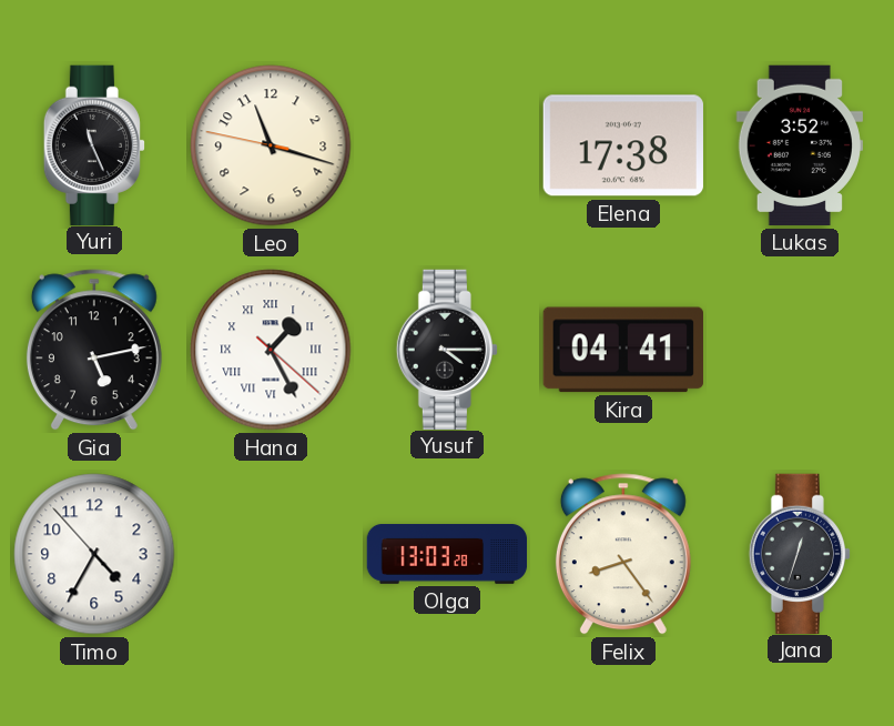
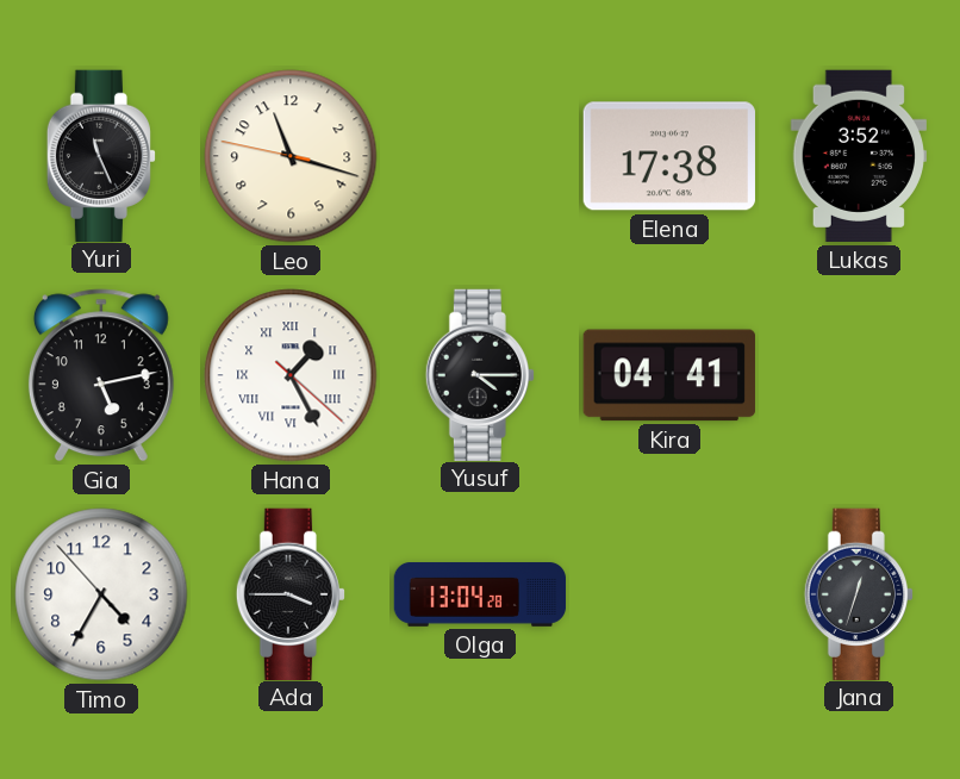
Ada: none -> 3:45 (291, 593)
Olga: 13:03 -> 13:04 (480, 596)
Felix: 8:24 -> none (623, 554)
